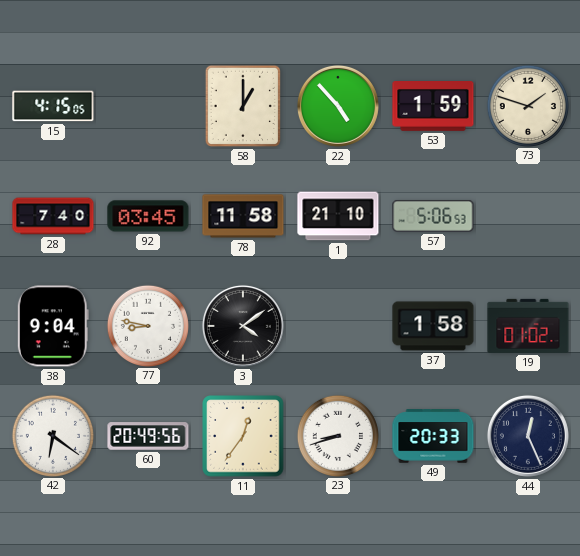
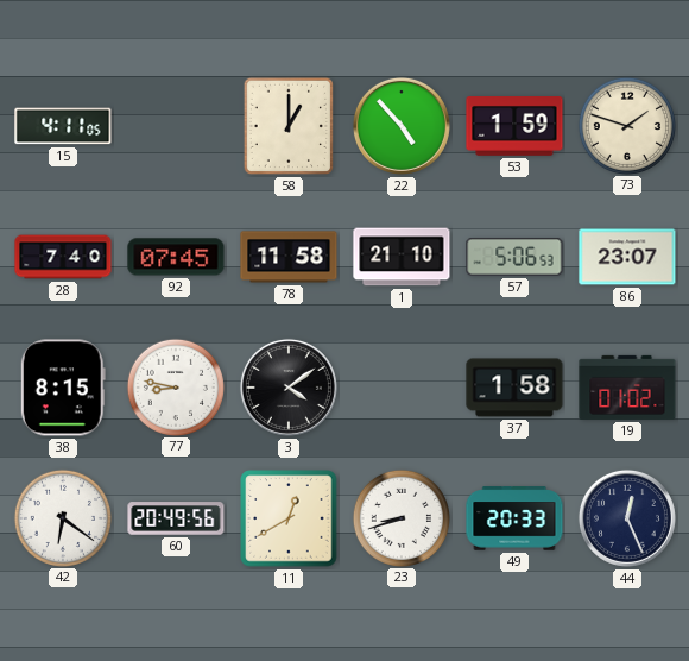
15: 4:15 -> 4:11 (63, 126)
92: 03:45 -> 07:45 (176, 257)
86: none -> 23:07 (627, 257)
38: 9:04 -> 8:15 (63, 388)
11: 12:36 -> 12:40 (289, 518)
